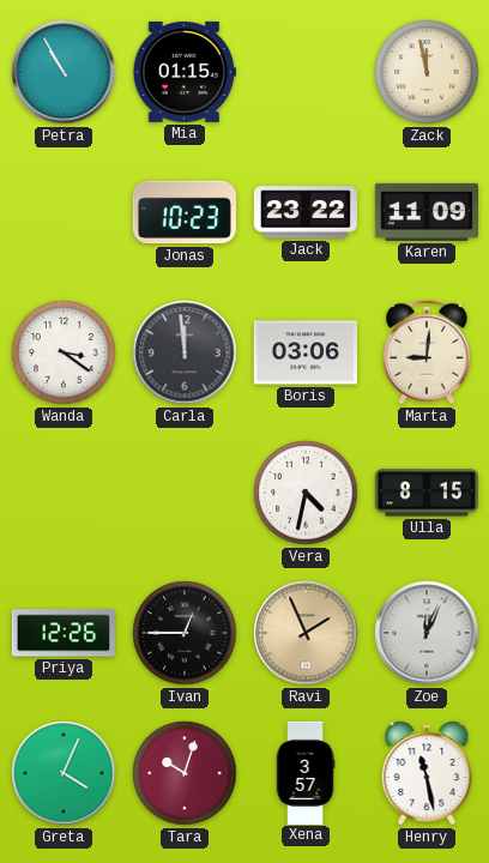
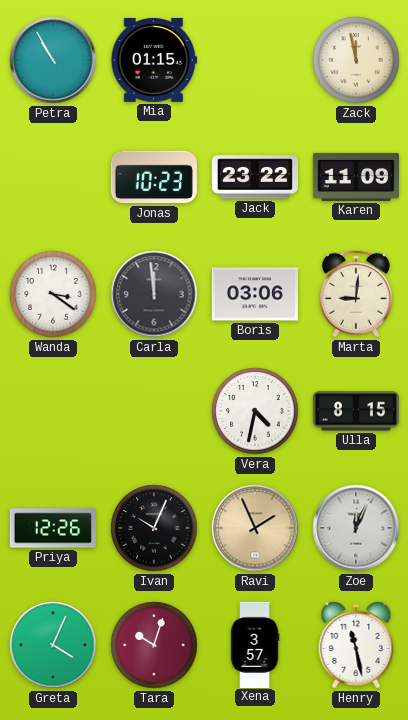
Ivan: 12:45 -> 10:04 (154, 528)
